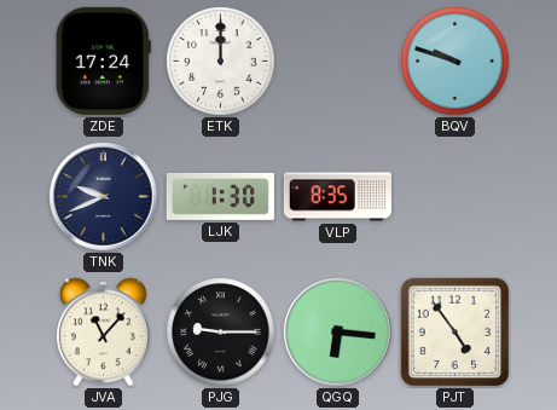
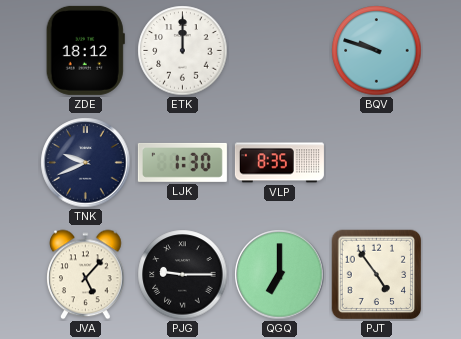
ZDE: 17:24 -> 18:12 (85, 50)
JVA: 11:07 -> 5:07 (86, 275)
QGQ: 6:16 -> 7:00 (280, 275)
